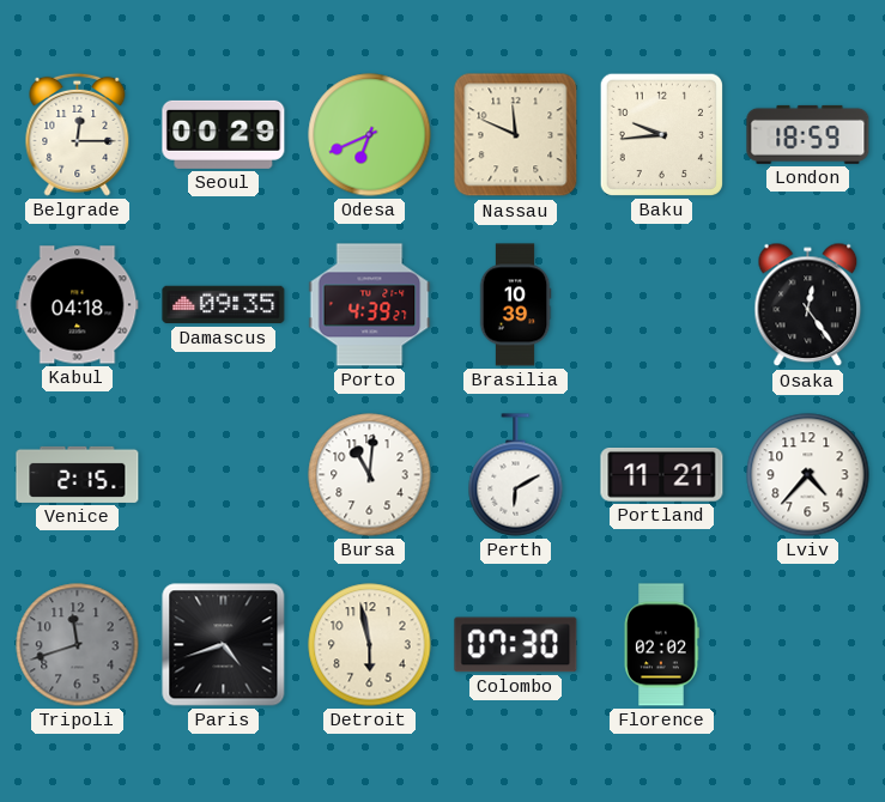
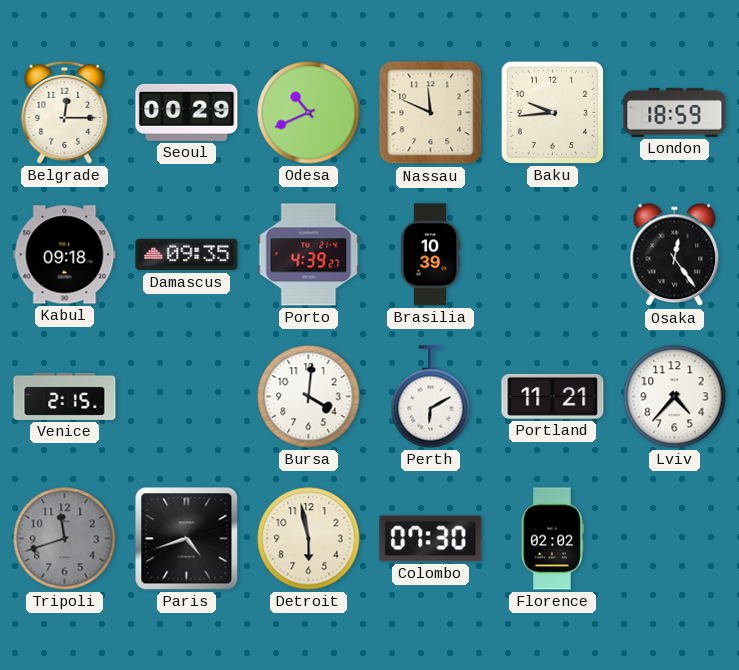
Odesa: 6:41 -> 10:41 (309, 113)
Kabul: 04:18 -> 09:18 (65, 255)
Bursa: 11:01 -> 4:01 (309, 397)
